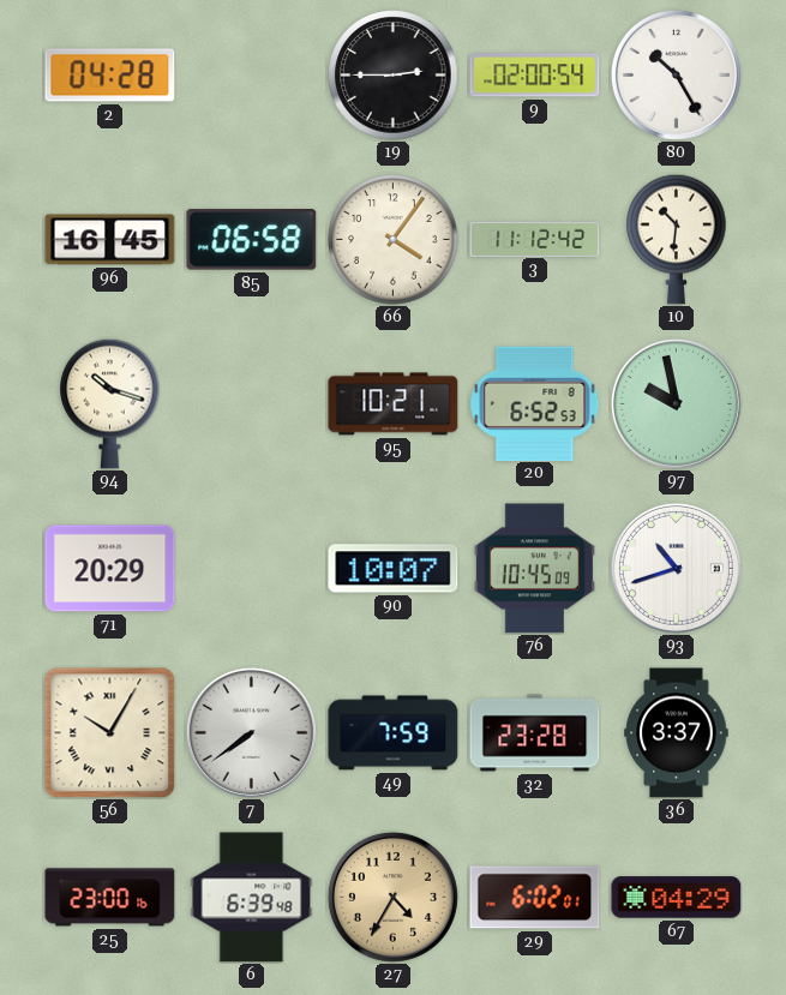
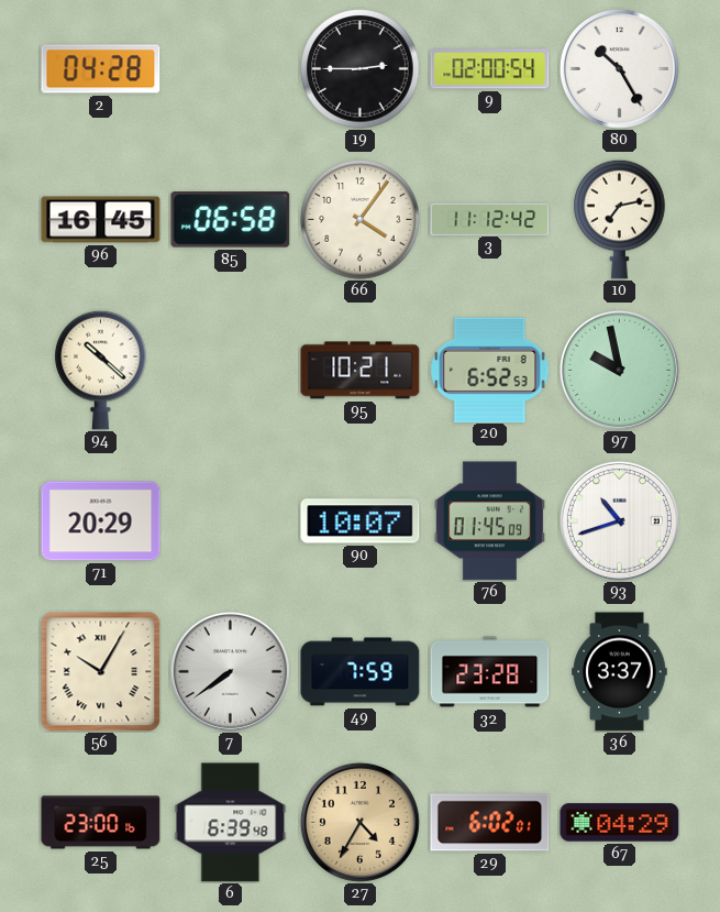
10: 10:31 -> 7:13 (620, 219)
94: 10:18 -> 10:22 (101, 370)
76: 10:45 -> 01:45 (489, 521)
